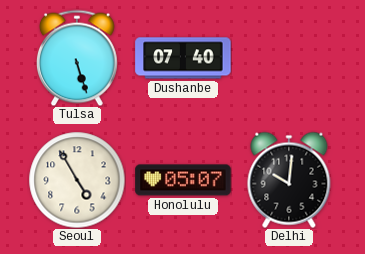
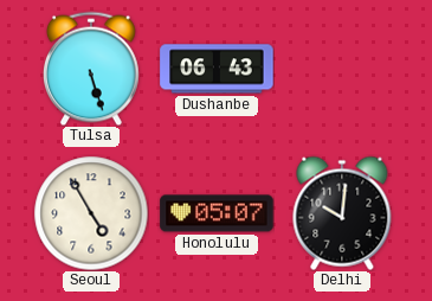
Dushanbe: 07:40 -> 06:43 (217, 69)
